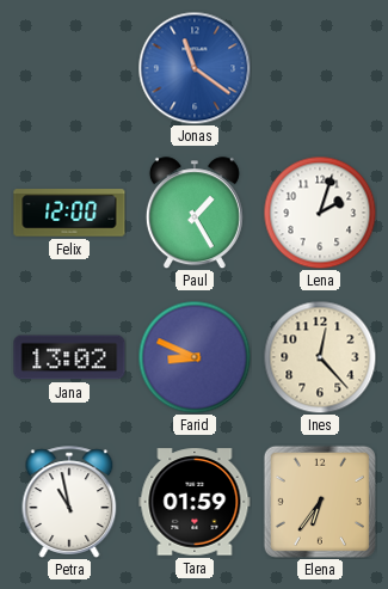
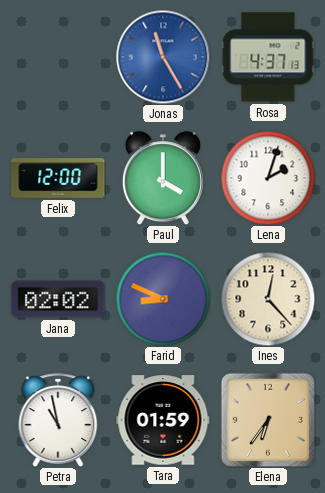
Jonas: 11:21 -> 11:25 (163, 57)
Rosa: none -> 4:37 (268, 57)
Paul: 1:25 -> 4:00 (163, 178)
Jana: 13:02 -> 02:02 (58, 299)
